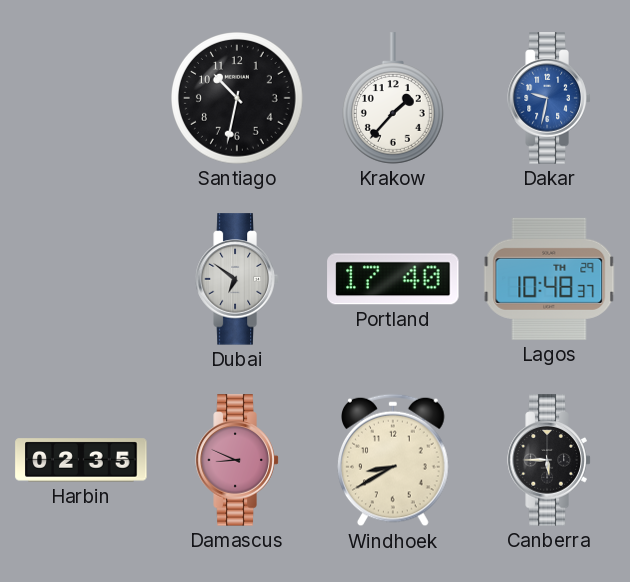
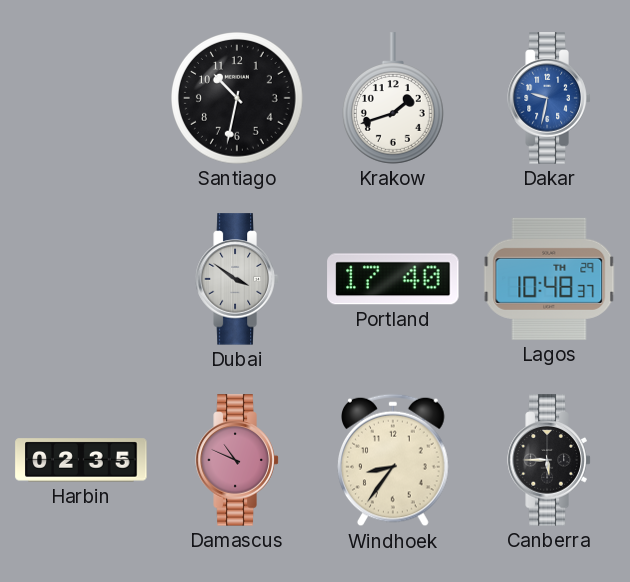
Krakow: 1:37 -> 1:42 (393, 98)
Dubai: 6:51 -> 3:51 (237, 279)
Damascus: 8:49 -> 10:49 (237, 460)
Windhoek: 8:40 -> 8:36 (394, 460)
